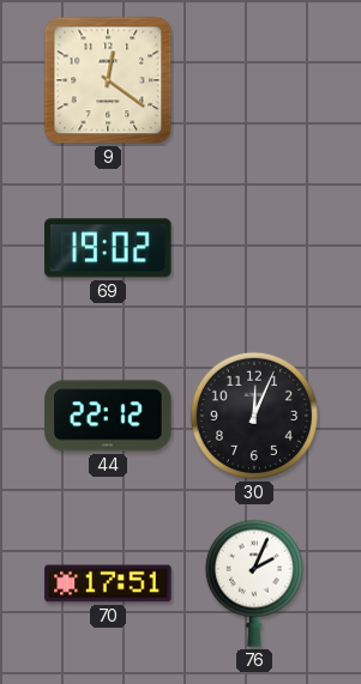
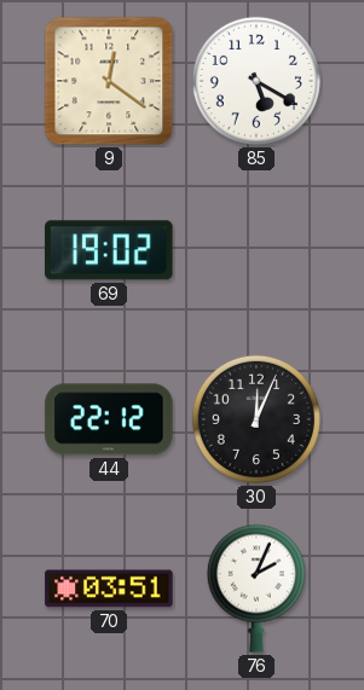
85: none -> 5:20 (256, 81)
70: 17:51 -> 03:51 (109, 588)
